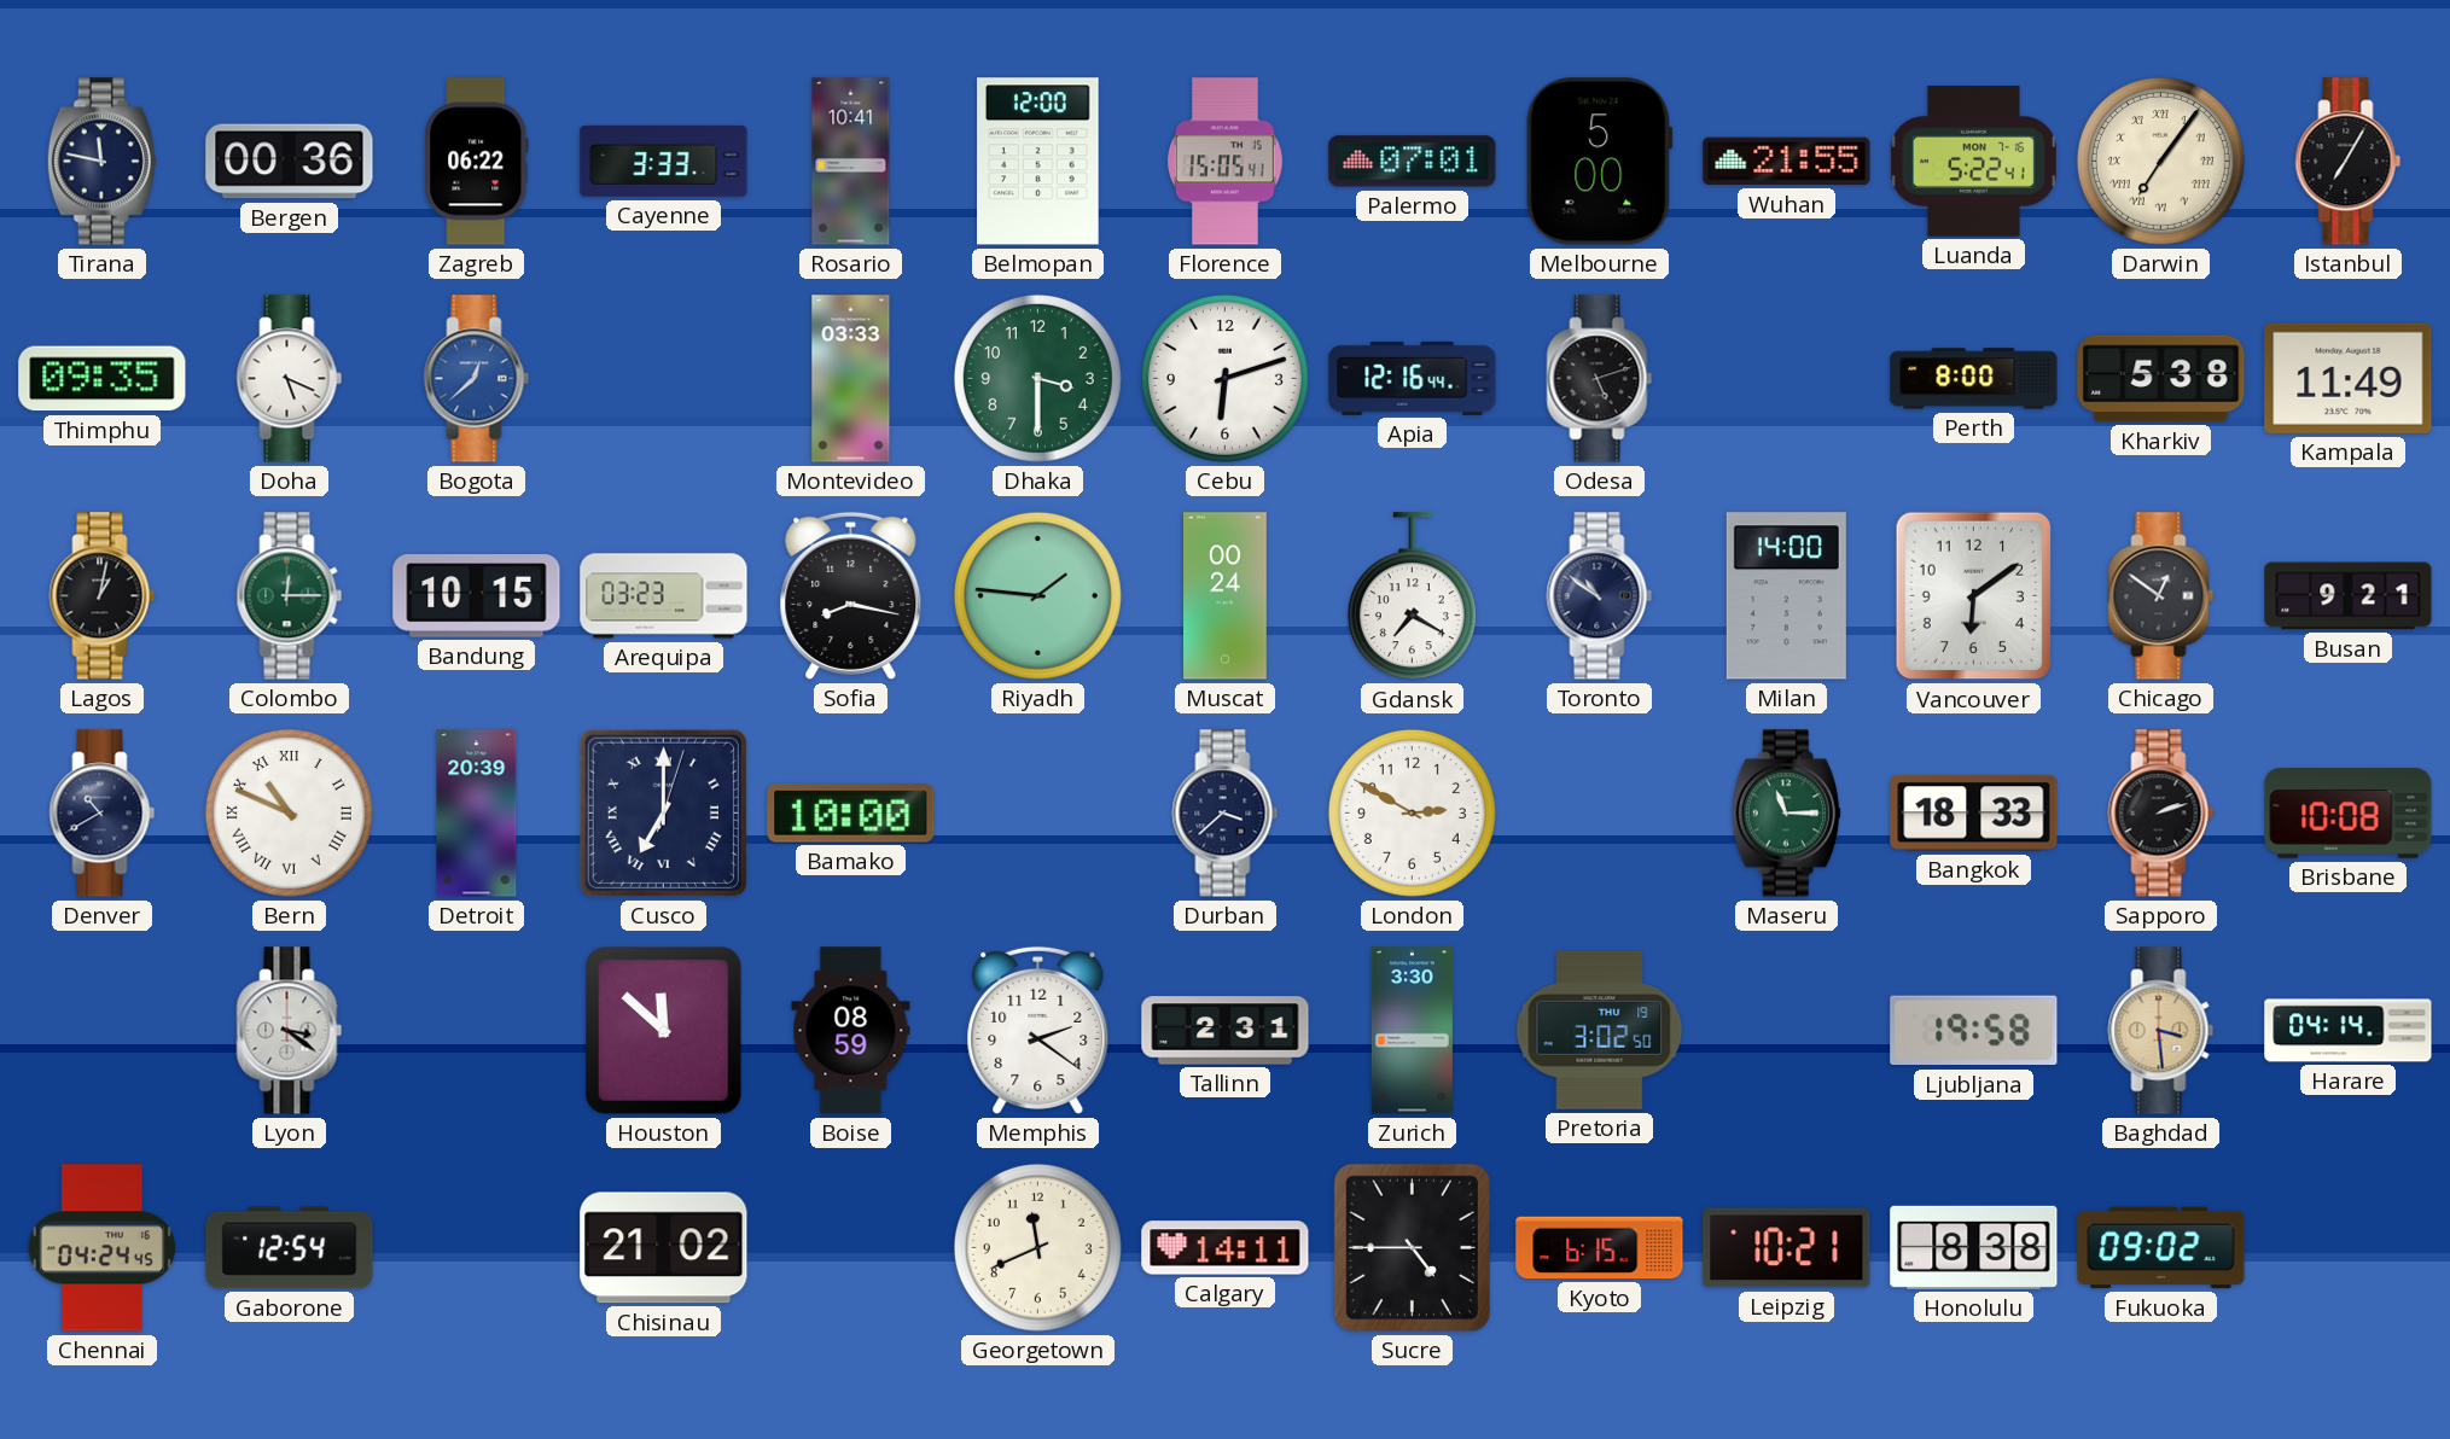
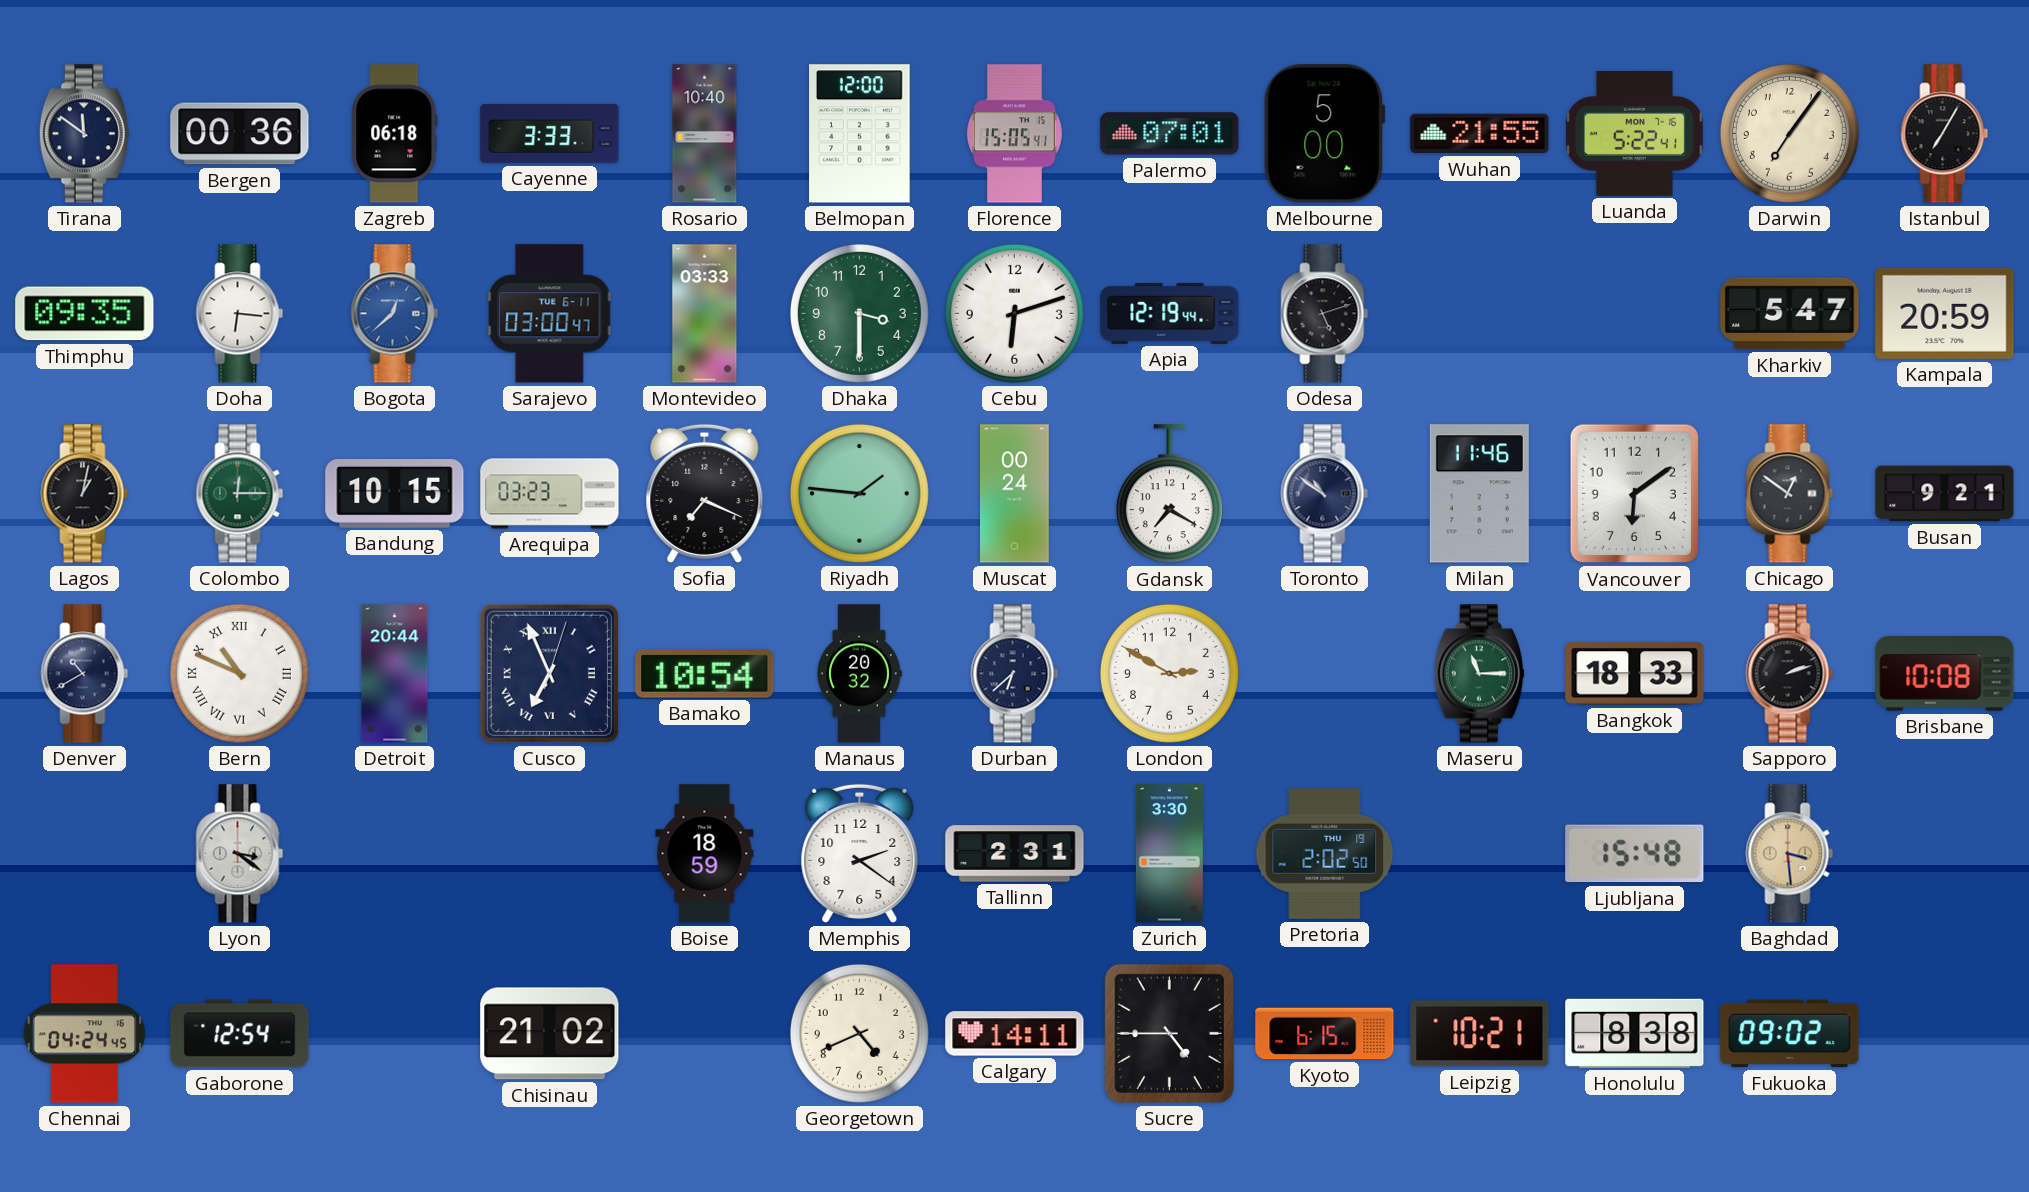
Tirana: 11:47 -> 11:51 (84, 134)
Zagreb: 06:22 -> 06:18 (395, 134)
Rosario: 10:41 -> 10:40 (705, 134)
Darwin numerals: Roman -> Arabic (1789, 133)
Doha: 5:19 -> 6:16 (240, 314)
Sarajevo: none -> 03:00 (550, 314)
Apia: 12:16 -> 12:19 (1170, 313)
Perth: 8:00 -> none (1974, 379)
Kharkiv: 5:38 -> 5:47 (1790, 314)
Kampala: 11:49 -> 20:59 (1945, 313)
Sofia: 8:17 -> 7:19 (705, 493)
Milan: 14:00 -> 11:46 (1479, 494)
Detroit: 20:39 -> 20:44 (395, 674)
Cusco: 7:00 -> 6:56 (549, 673)
Bamako: 10:00 -> 10:54 (705, 674)
Manaus: none -> 20:32 (860, 674)
Durban: 3:38 -> 6:38 (1015, 674)
Houston: 11:52 -> none (664, 1031)
Boise: 08:59 -> 18:59 (705, 854)
Pretoria: 3:02 -> 2:02 (1325, 854)
Ljubljana: 19:58 -> 15:48 (1635, 854)
Harare: 04:14 -> none (2349, 1031)
Georgetown: 11:41 -> 4:41 (859, 1033)
